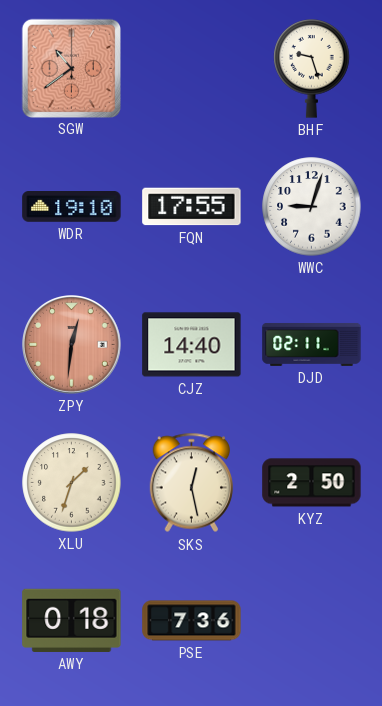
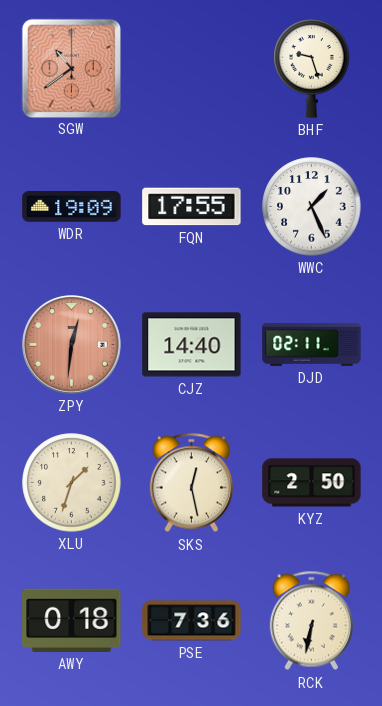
WDR: 19:10 -> 19:09 (72, 207)
WWC: 9:03 -> 1:26 (312, 207)
RCK: none -> 6:32 (311, 621)
